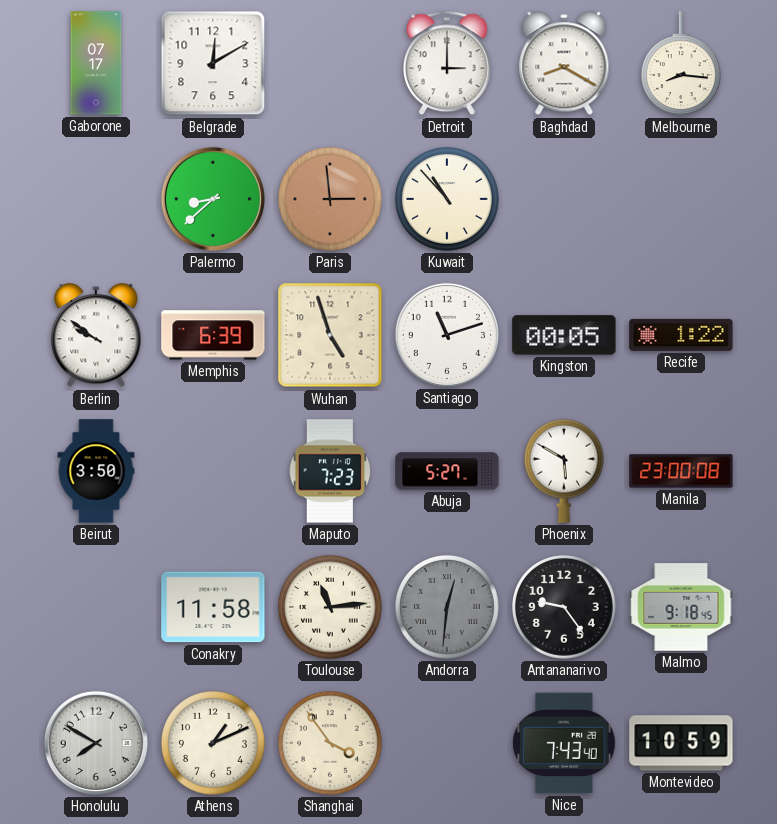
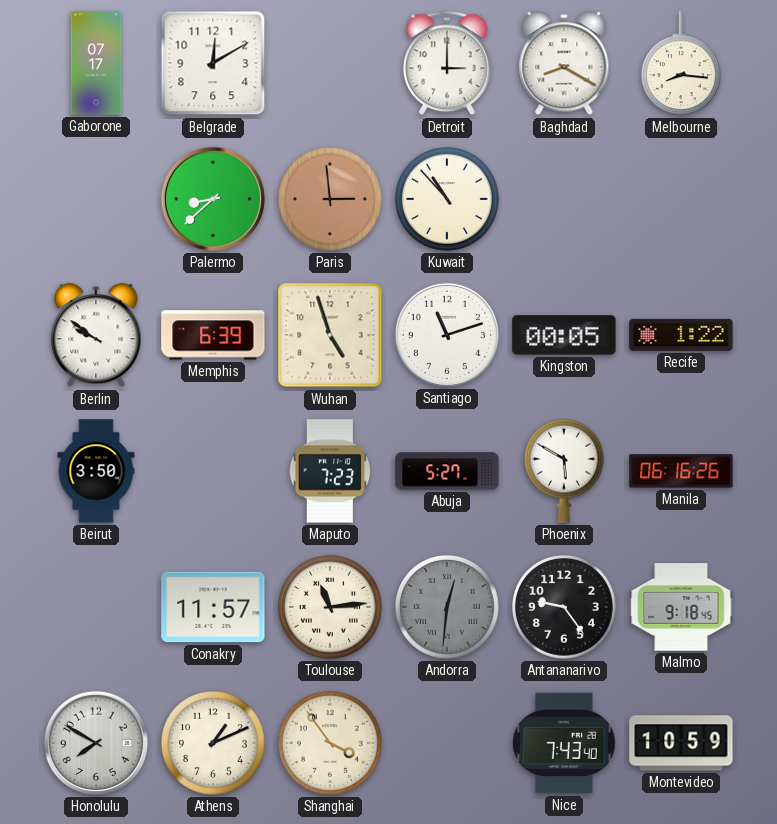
Manila: 23:00 -> 06:16 (681, 471)
Conakry: 11:58 -> 11:57 (213, 607)
